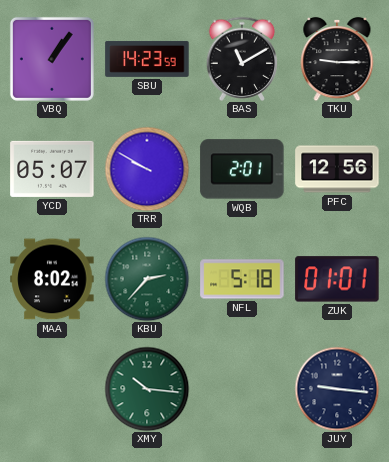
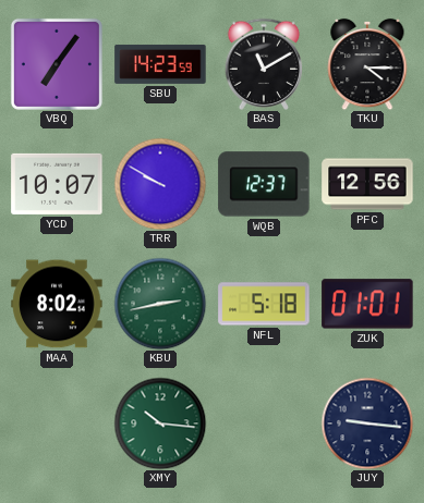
VBQ: 1:06 -> 7:06 (57, 64)
TKU: 9:15 -> 4:15 (367, 64)
YCD: 05:07 -> 10:07 (57, 184)
WQB: 2:01 -> 12:37 (264, 184)
KBU: 2:37 -> 2:43 (160, 304)
